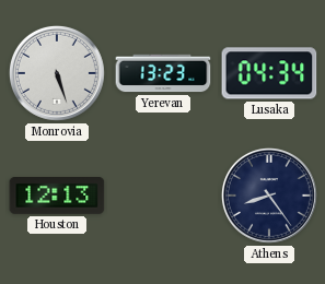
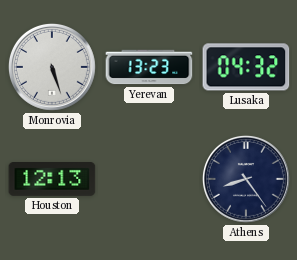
Lusaka: 04:34 -> 04:32 (246, 67)
